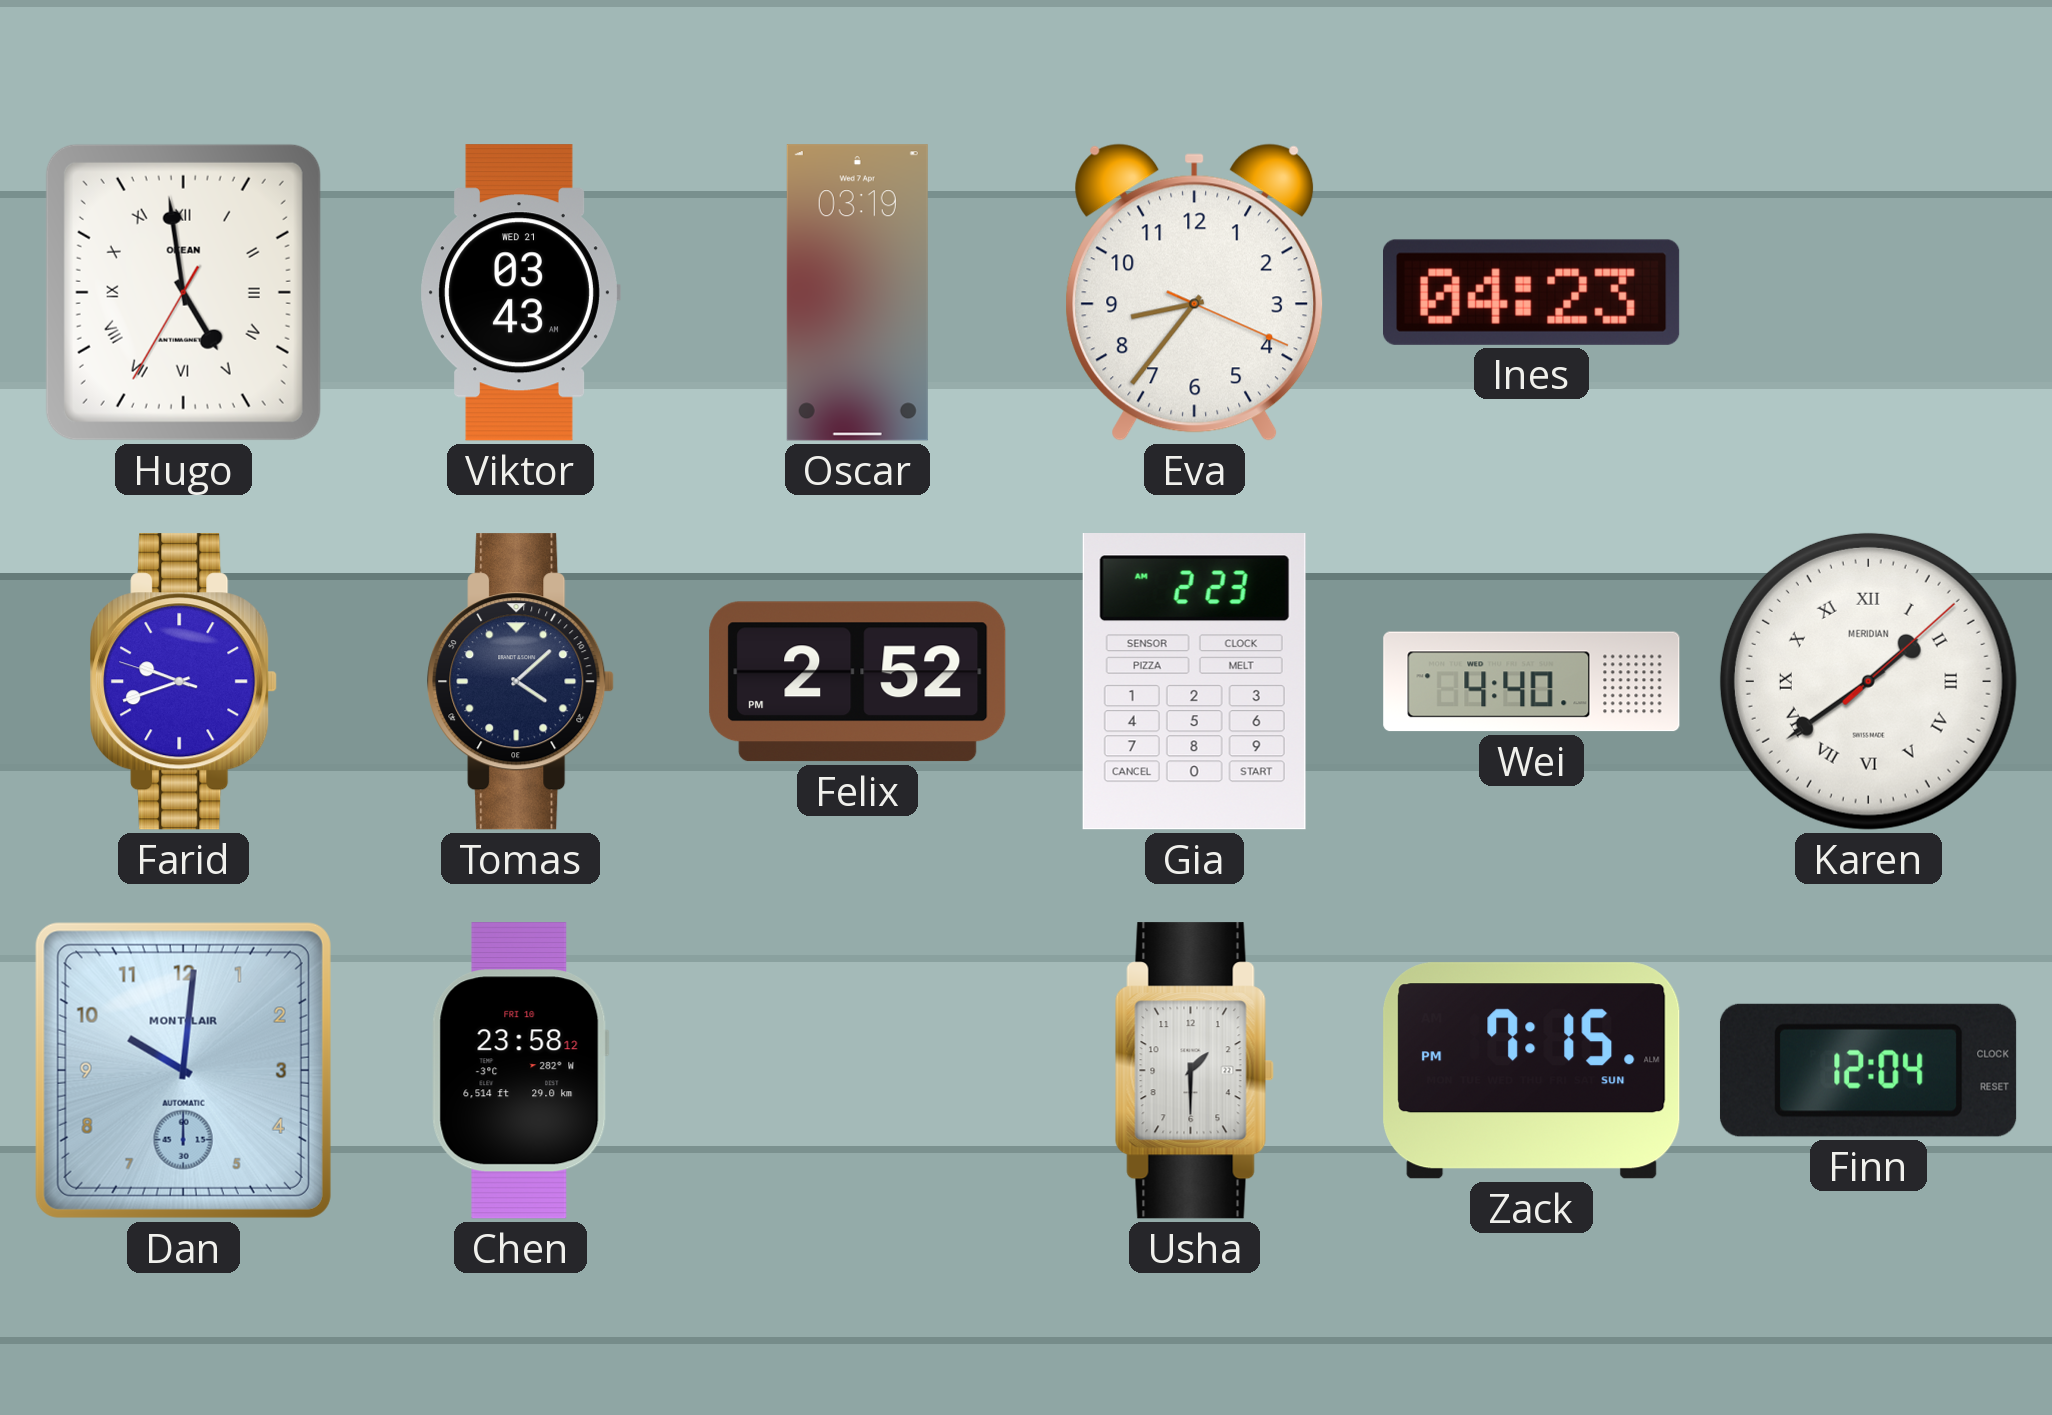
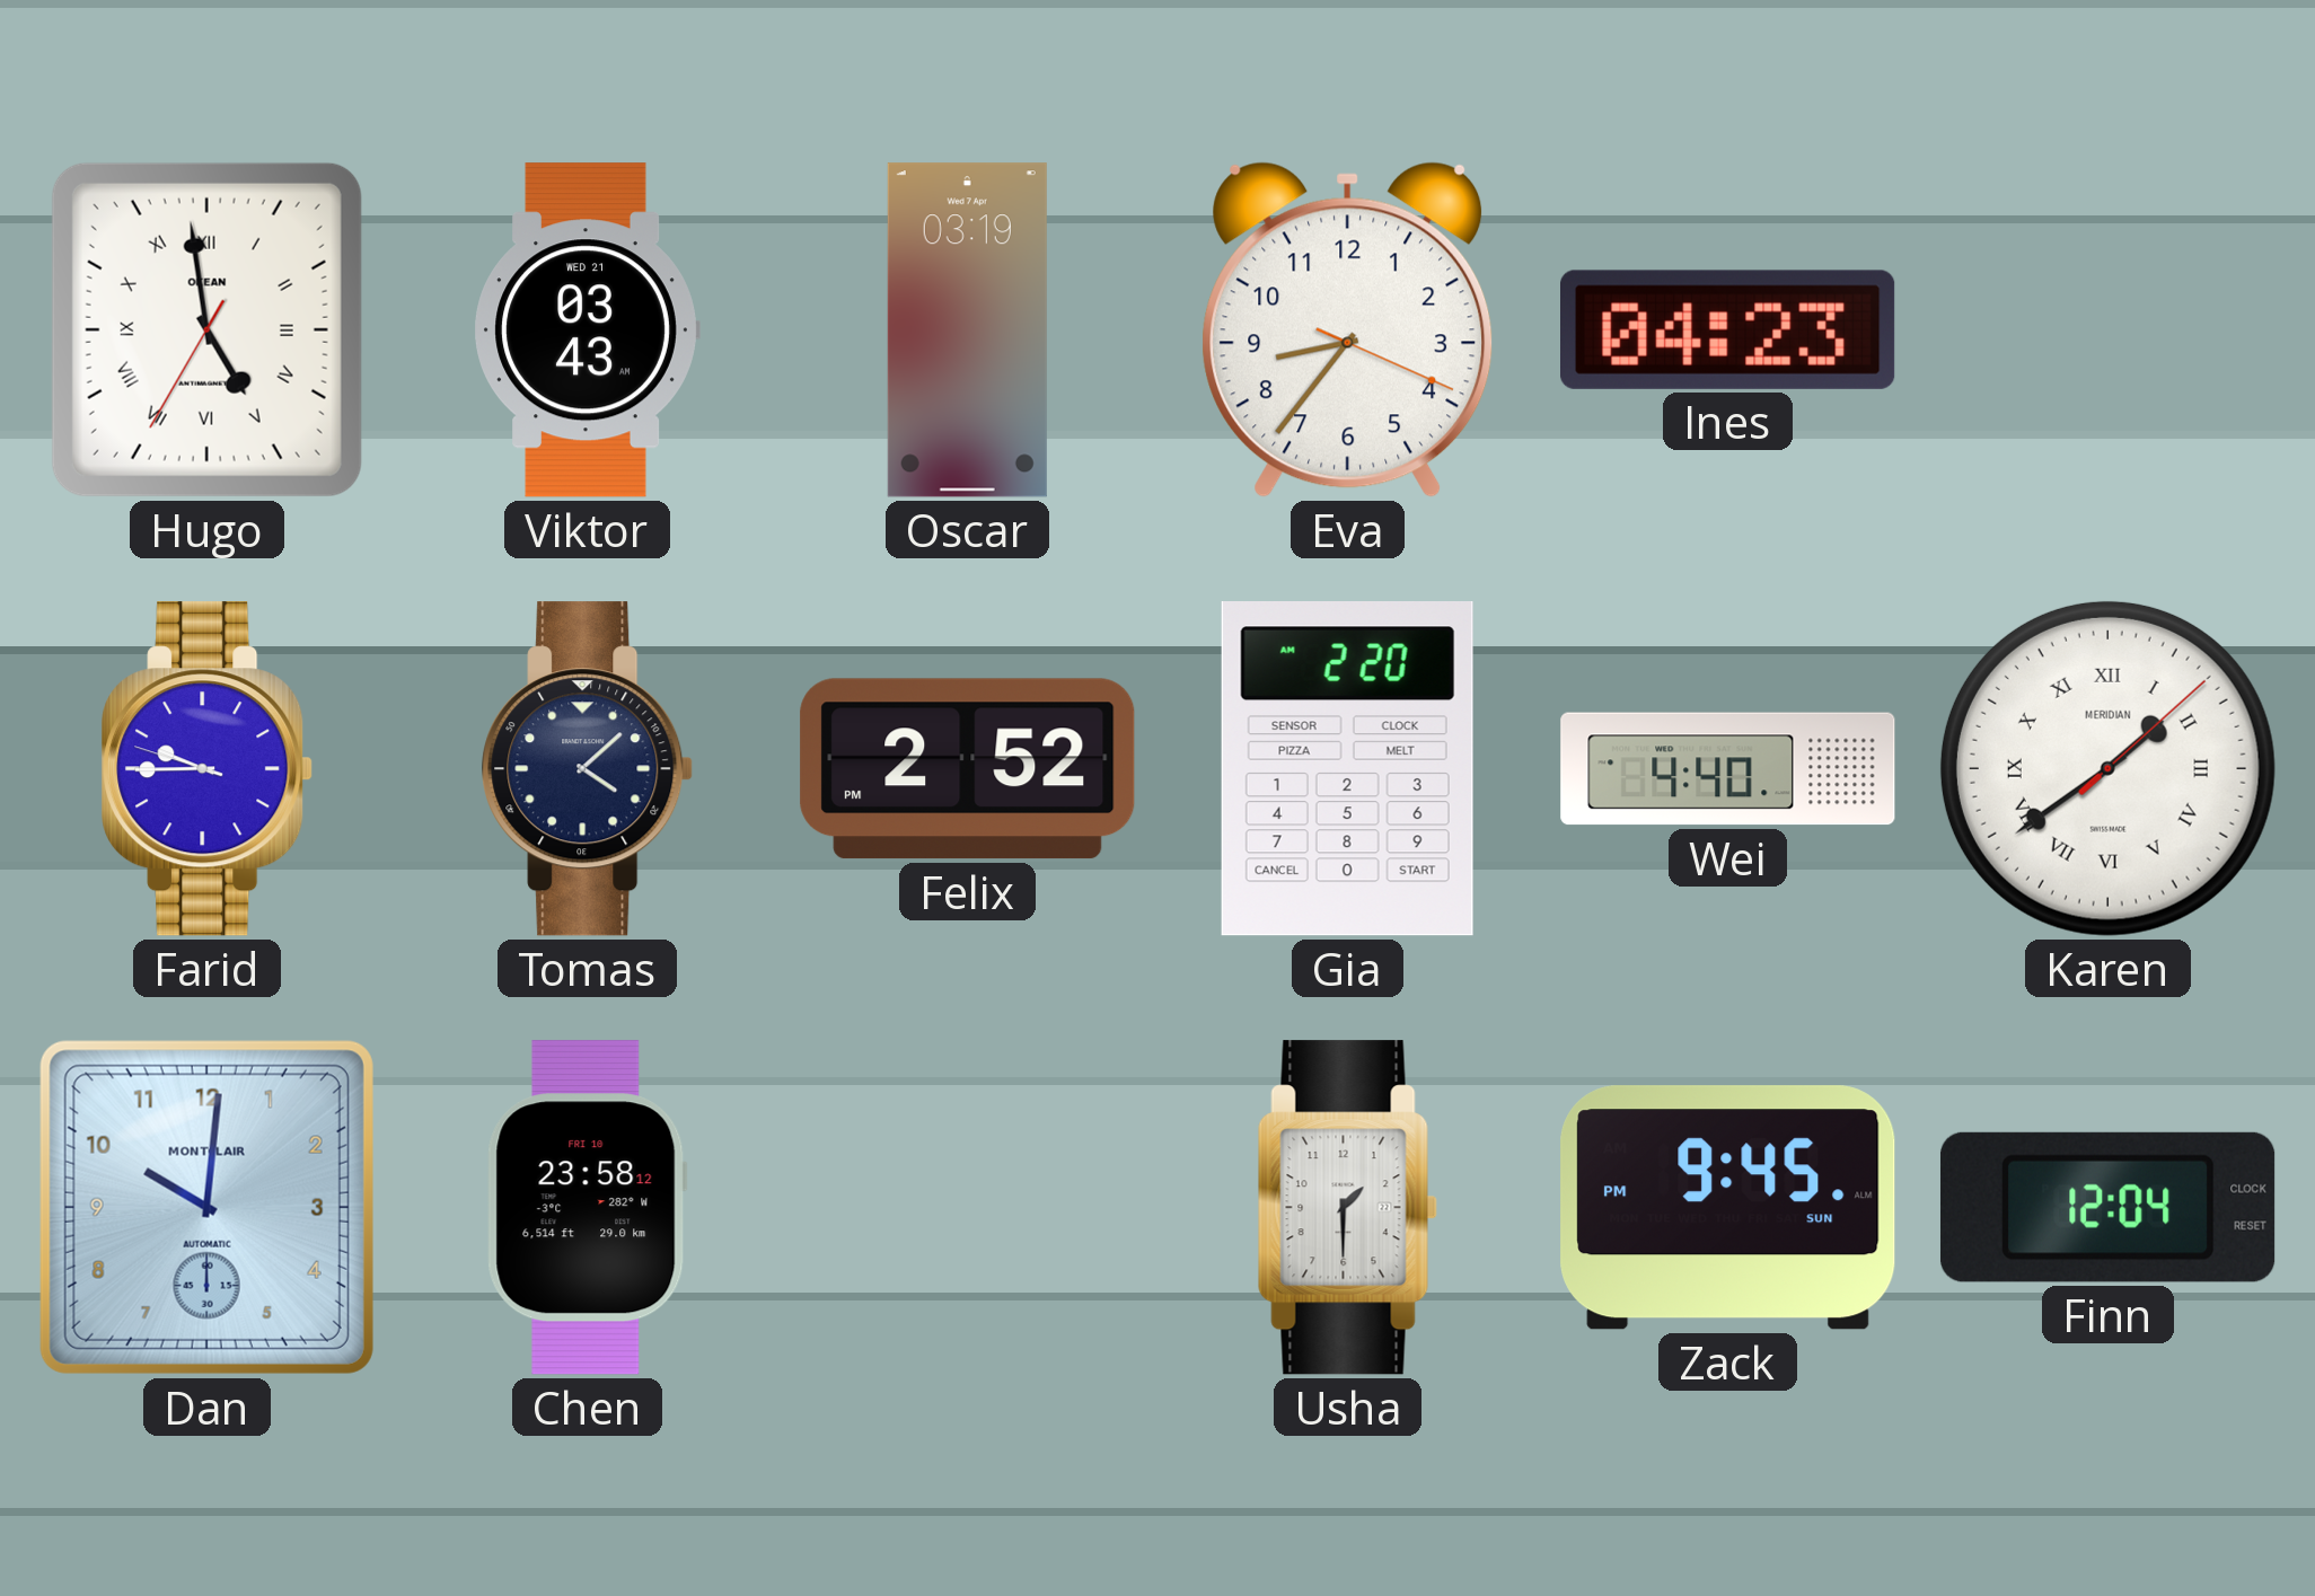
Farid: 9:41 -> 9:44 (208, 769)
Gia: 2:23 -> 2:20 (1347, 769)
Zack: 7:15 -> 9:45 (1728, 1208)
